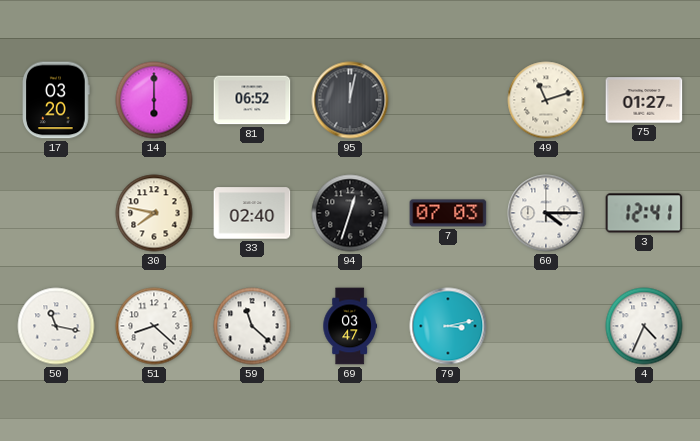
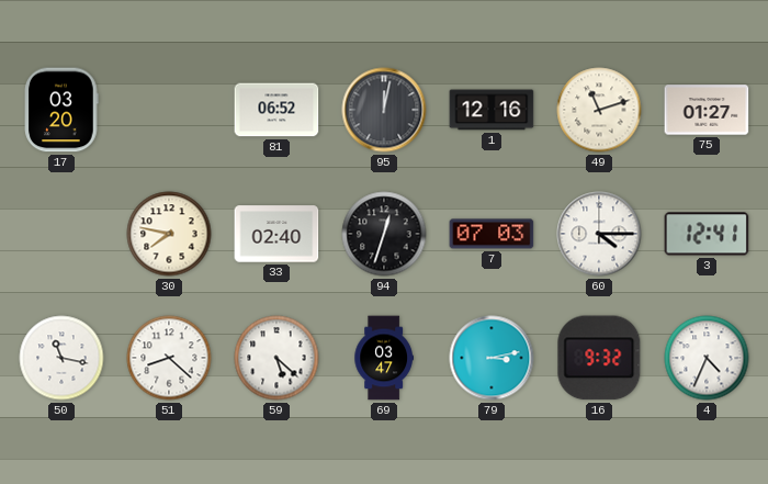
14: 6:00 -> none (154, 100)
1: none -> 12:16 (492, 110)
59: 11:22 -> 5:22 (276, 358)
16: none -> 9:32 (599, 358)
